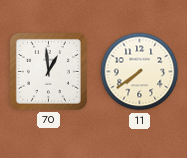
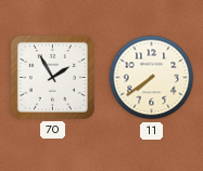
70: 12:59 -> 1:55 (52, 77)
